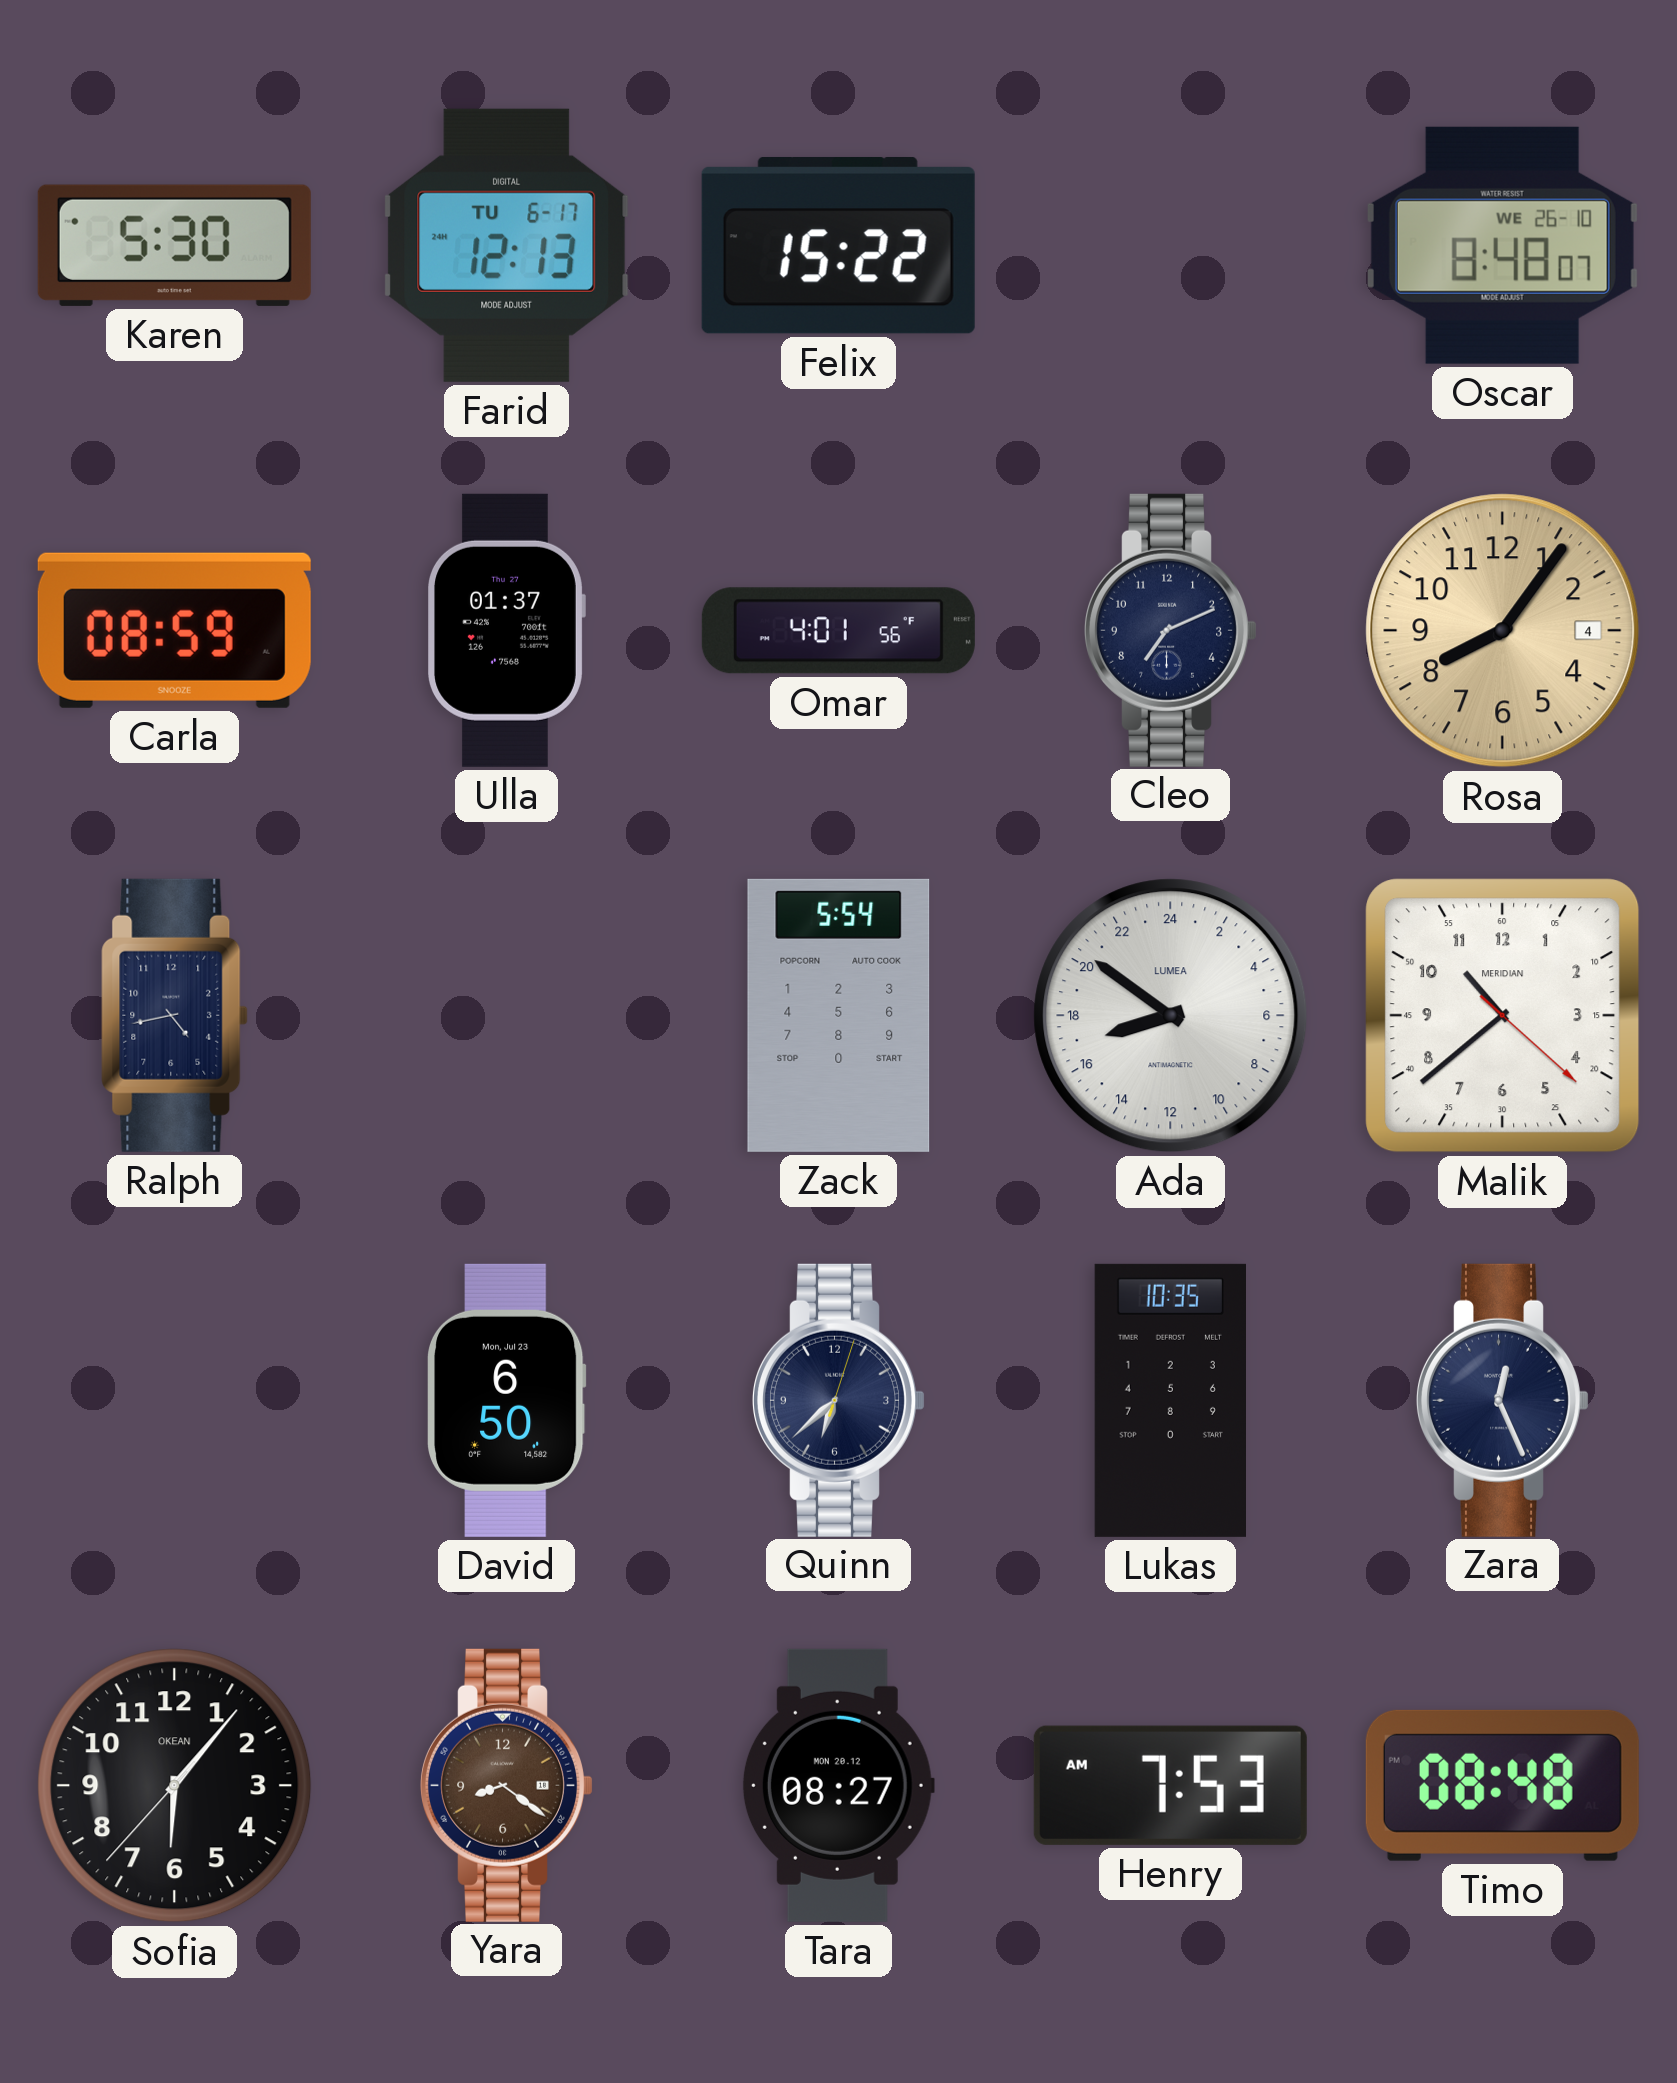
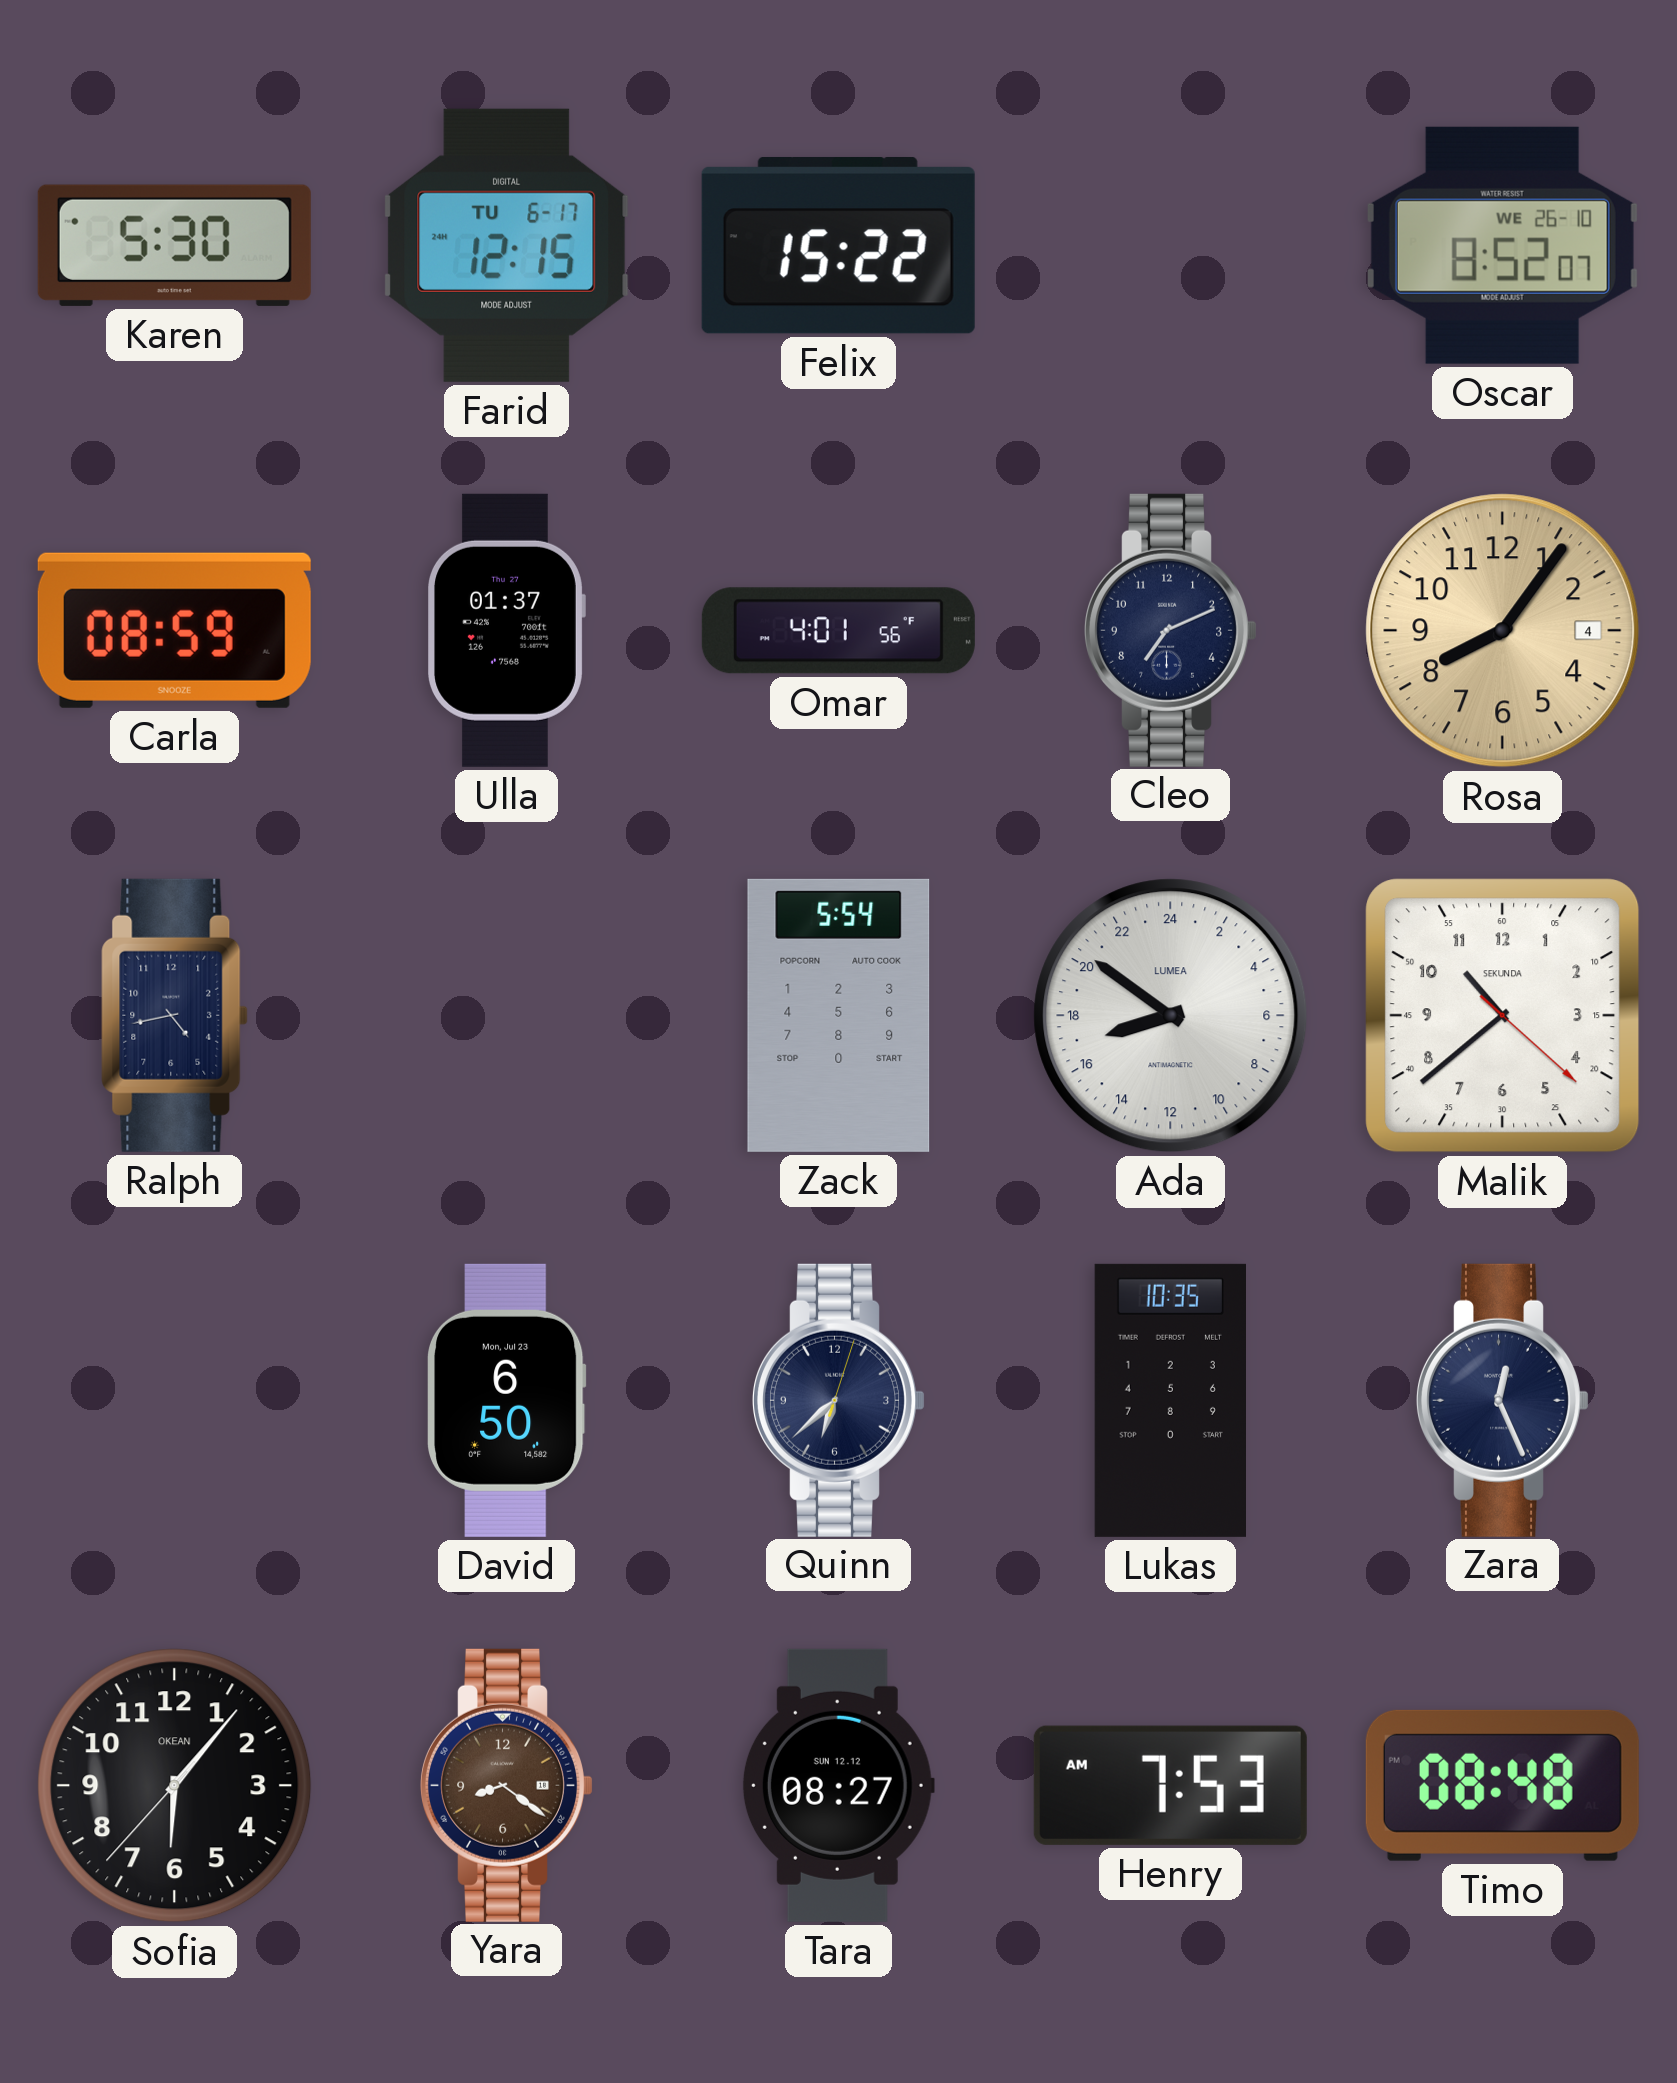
Farid: 12:13 -> 12:15 (507, 245)
Oscar: 8:48 -> 8:52 (1502, 245)
Malik brand: MERIDIAN -> SEKUNDA (1503, 1016)
Tara date: MON 20.12 -> SUN 12.12 (838, 1785)
